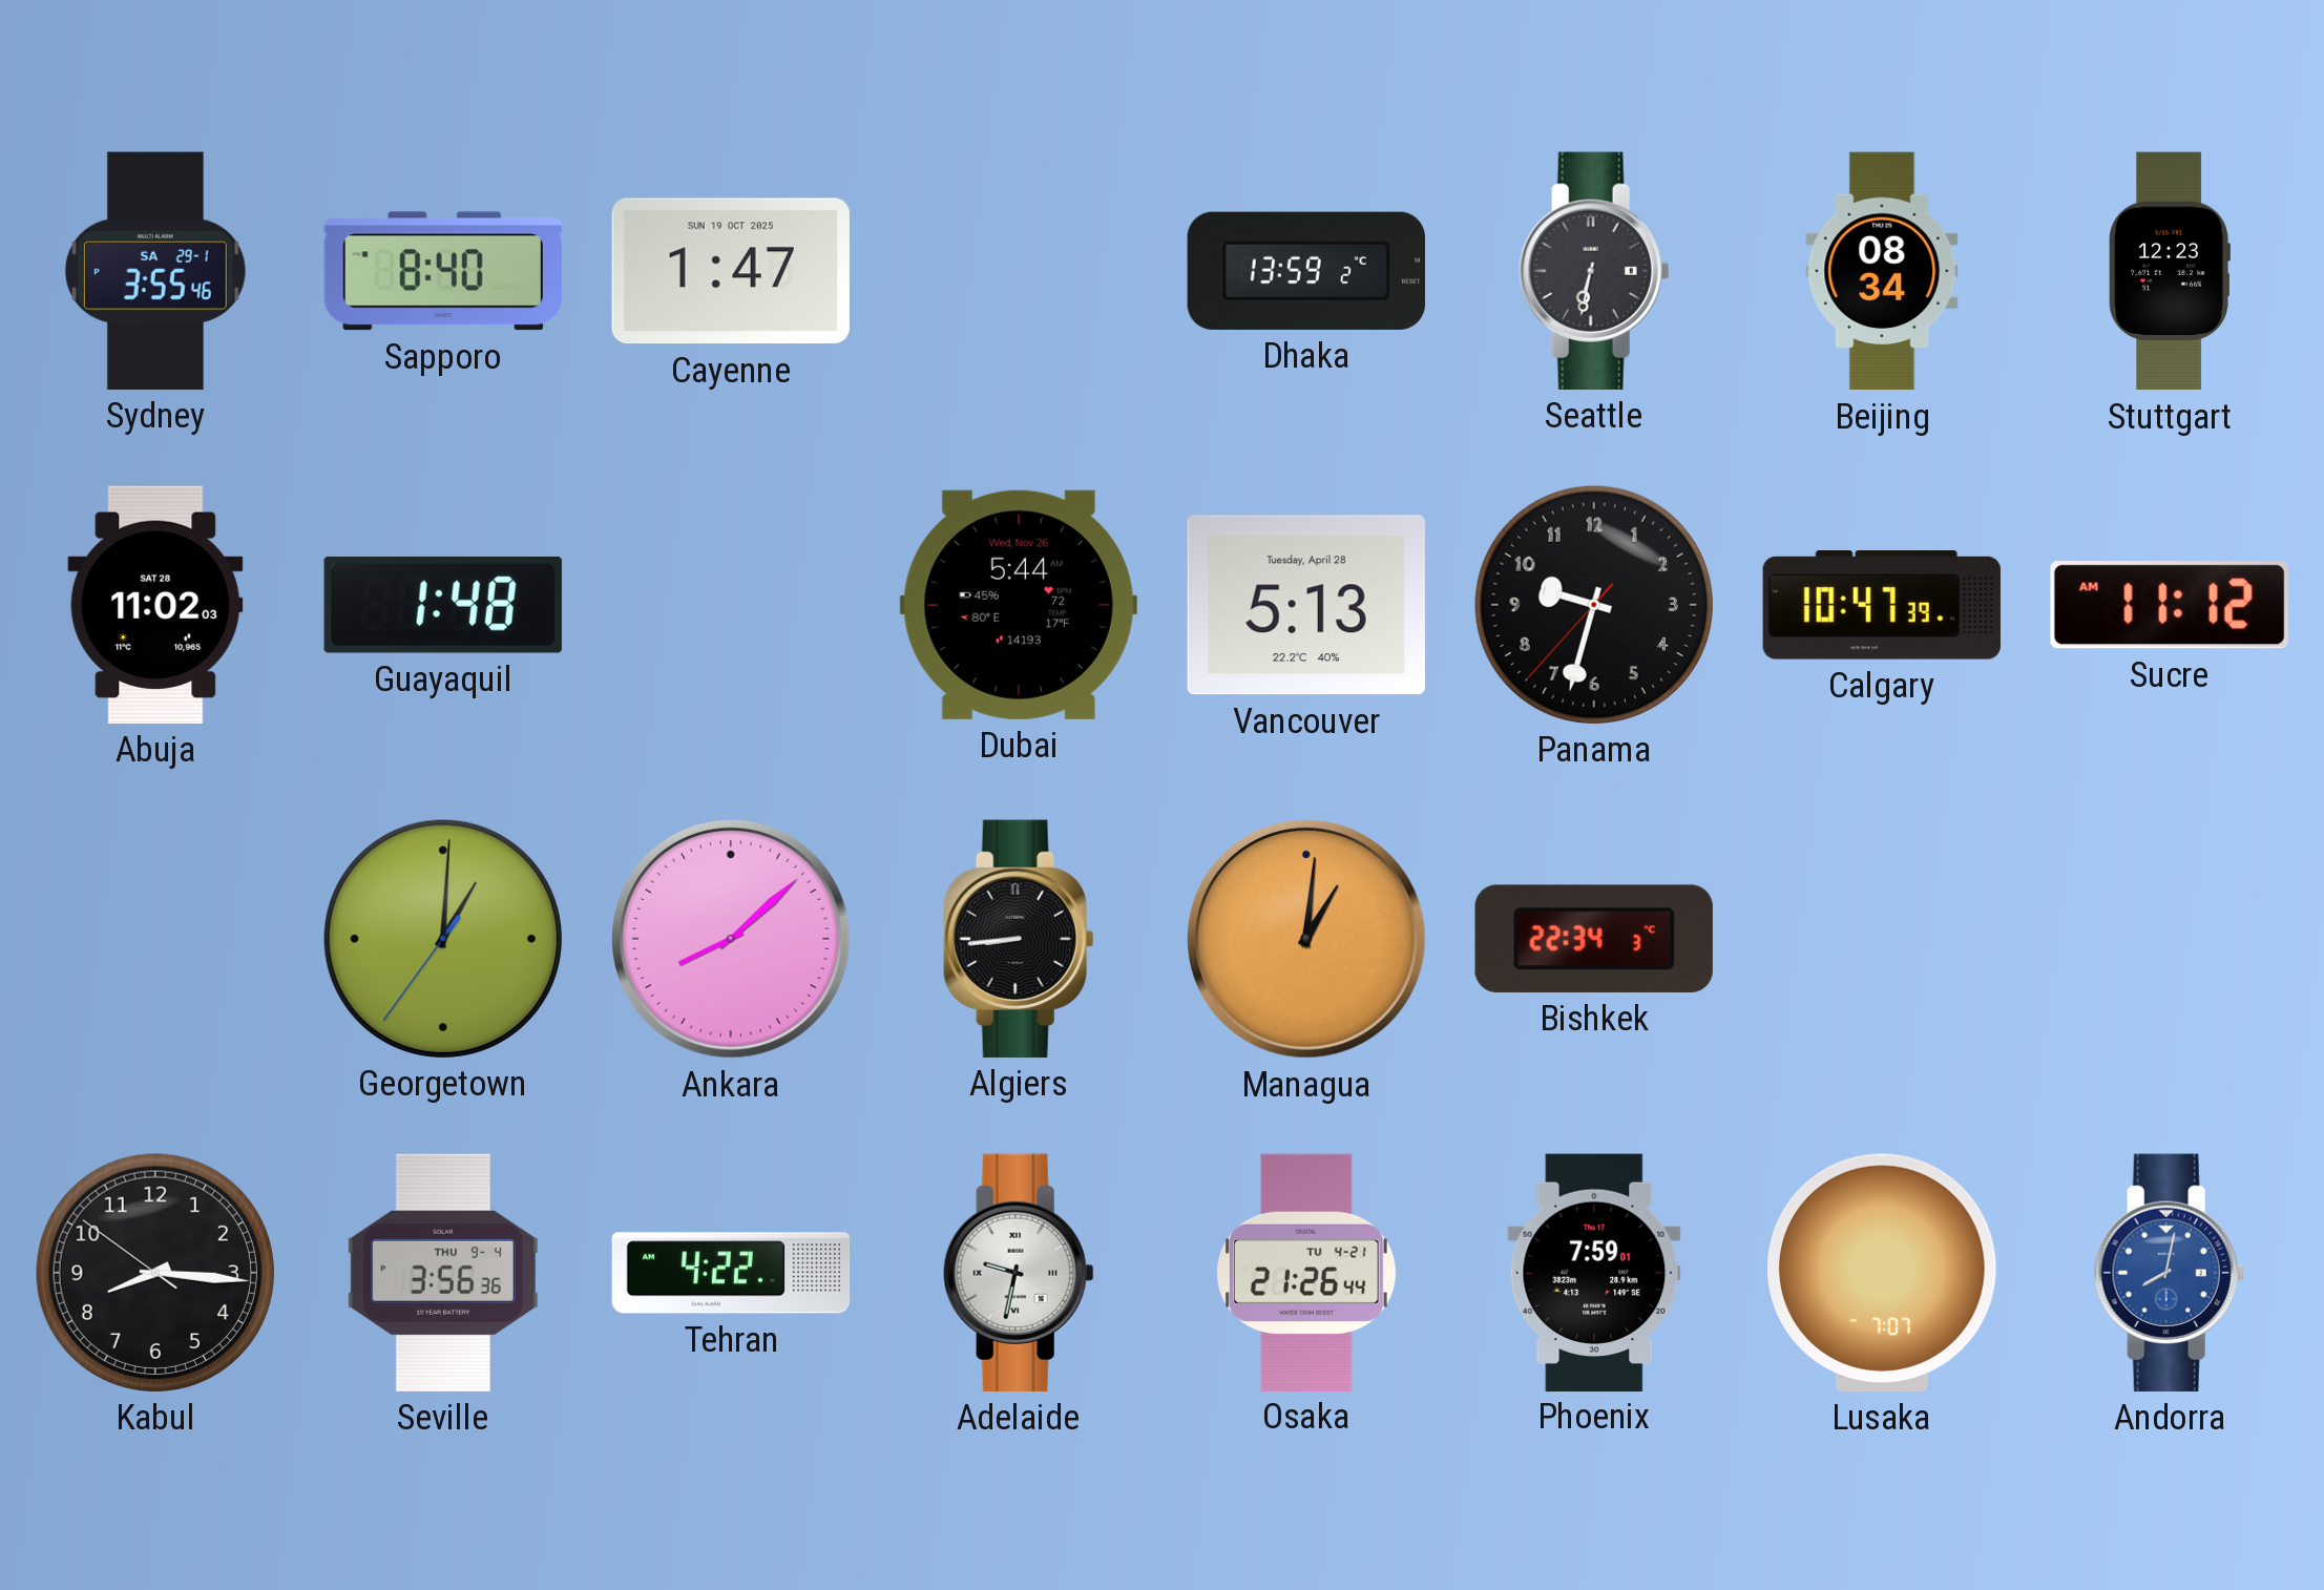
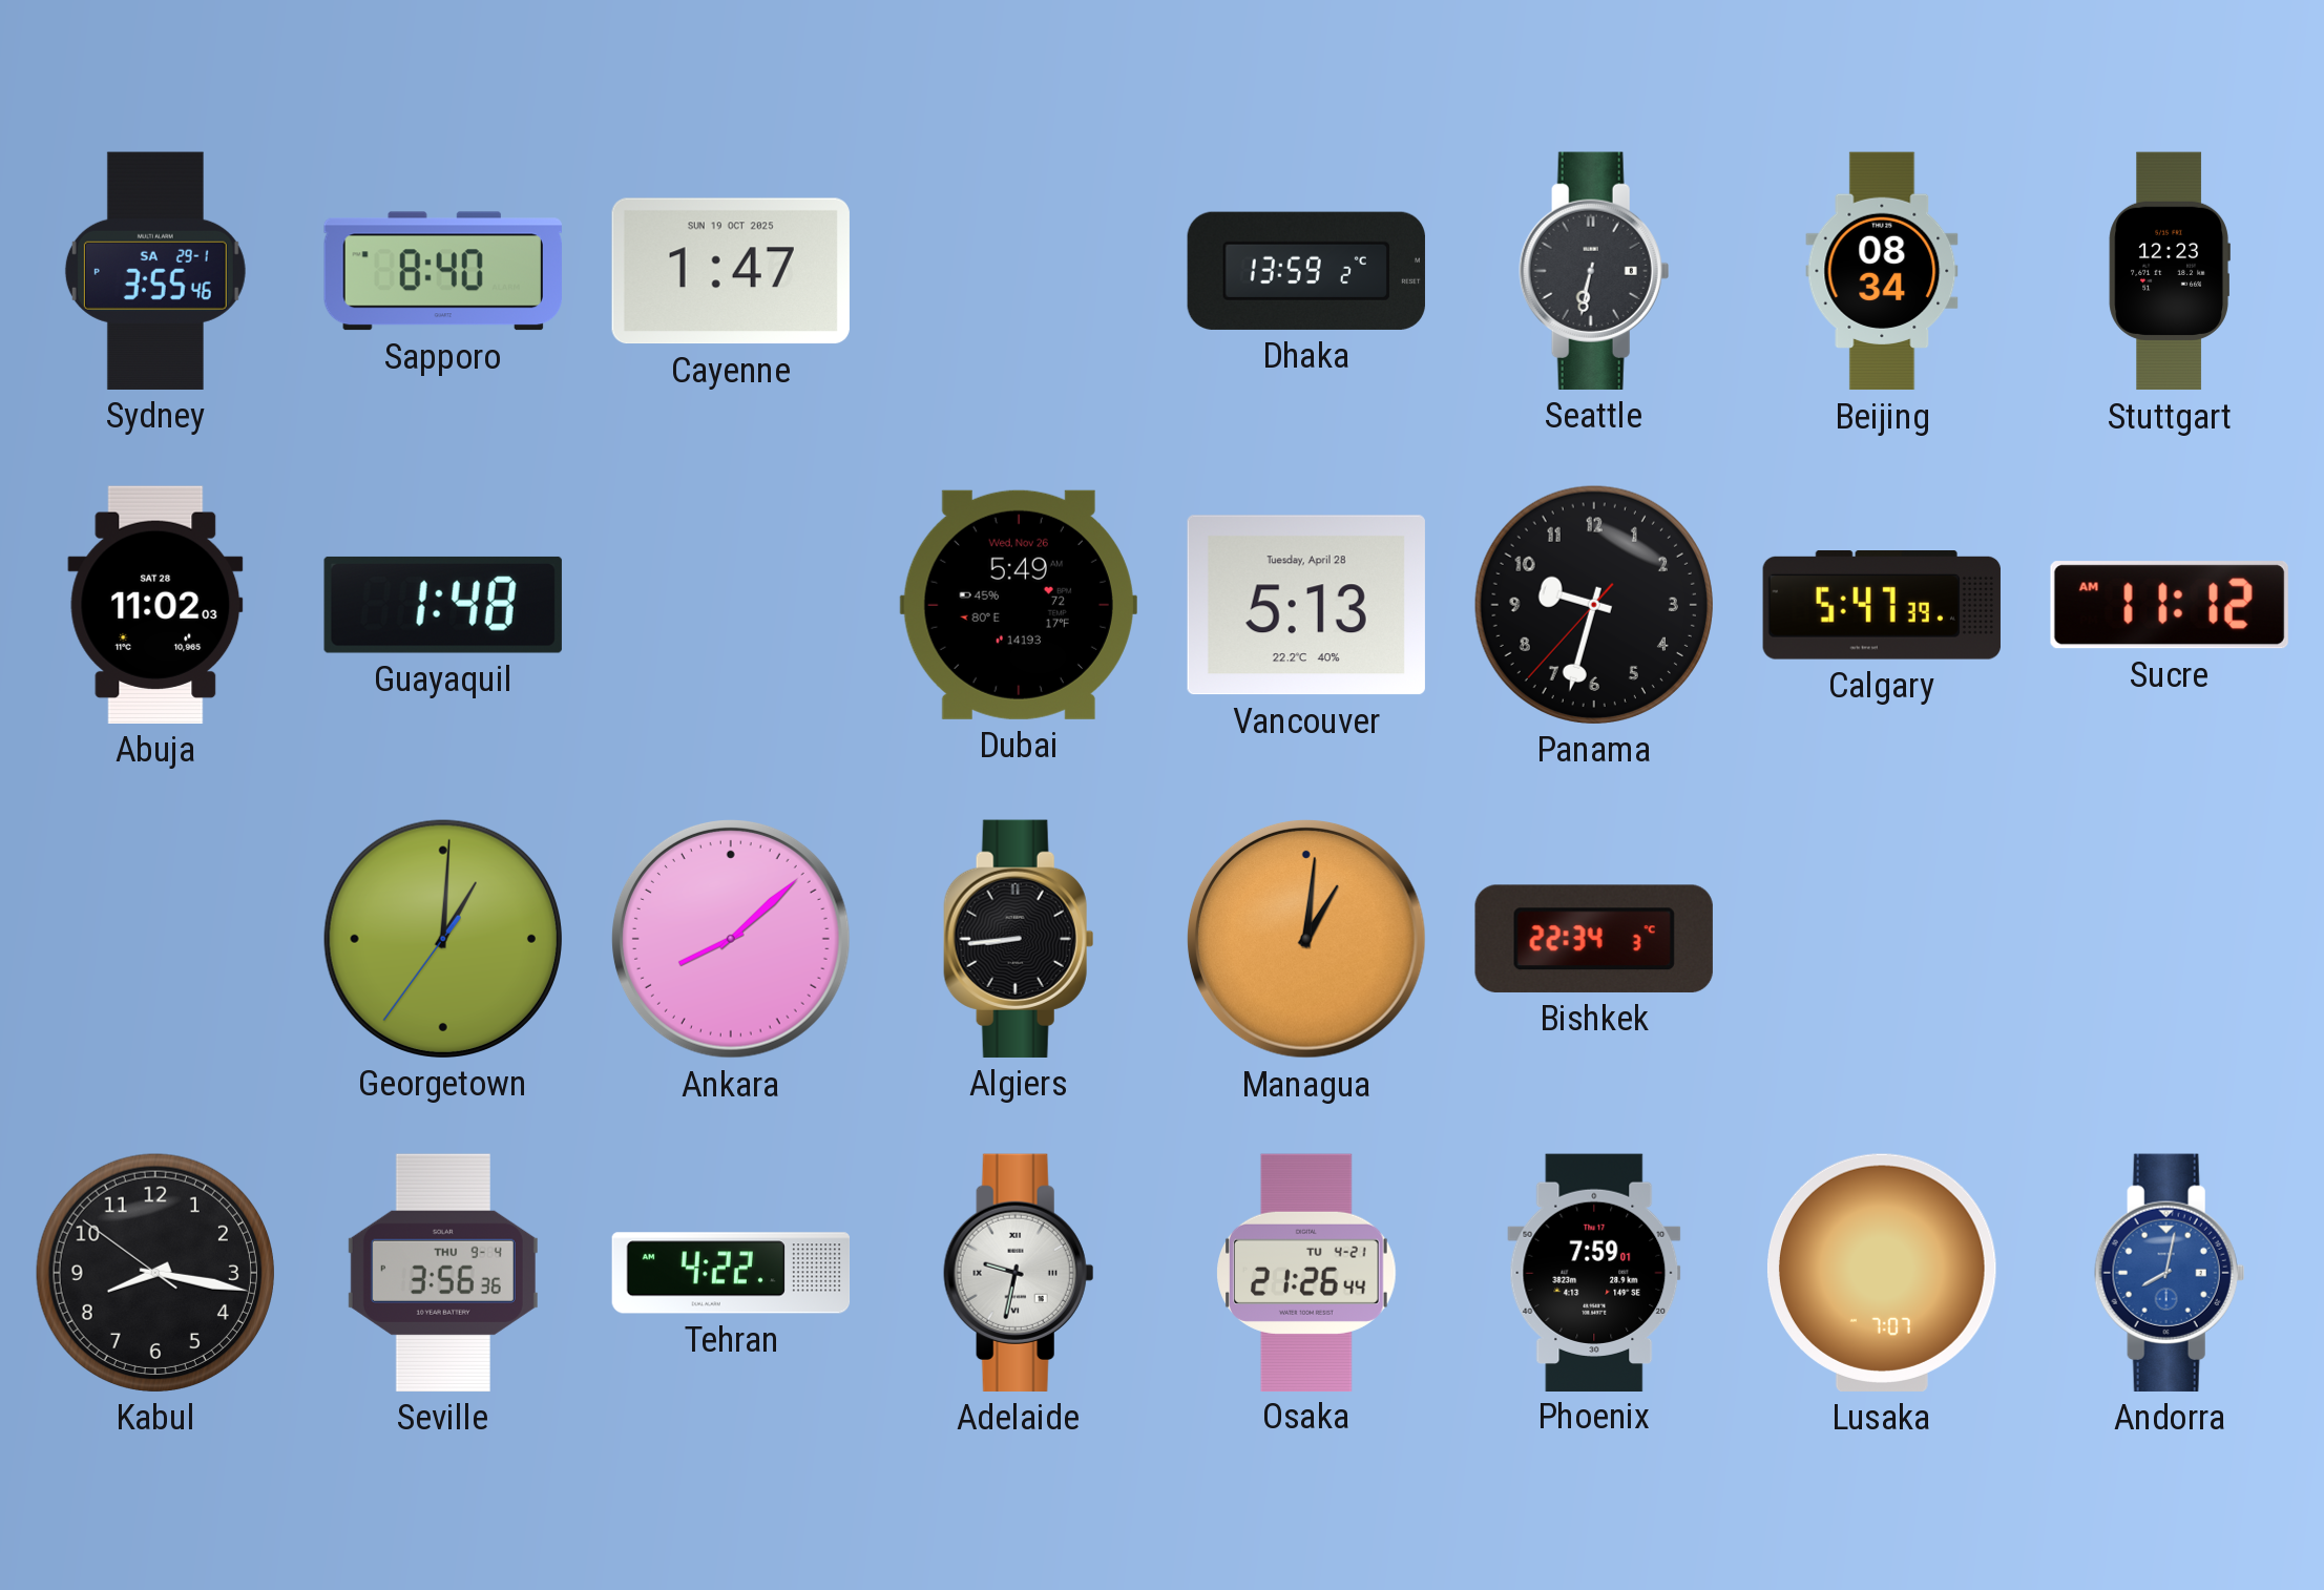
Dubai: 5:44 -> 5:49 (1019, 605)
Calgary: 10:47 -> 5:47 (1882, 606)
Kabul: 8:15 -> 8:16 (155, 1273)
